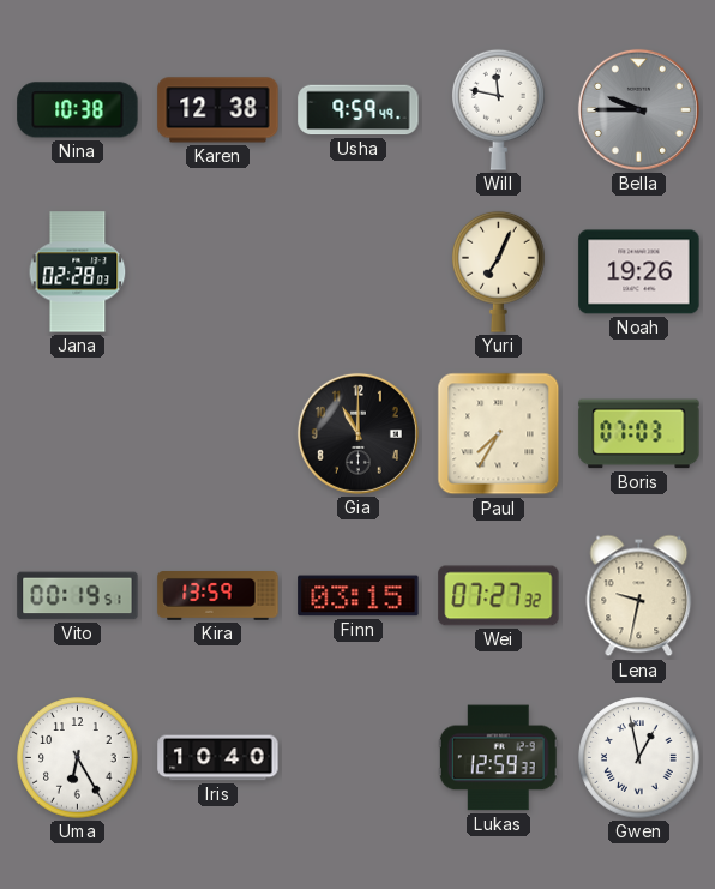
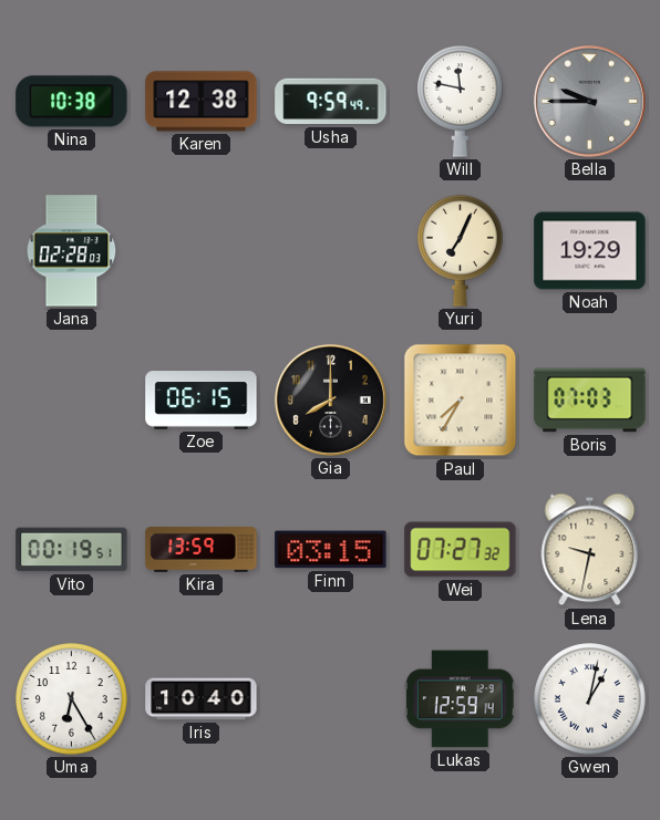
Noah: 19:26 -> 19:29 (590, 251)
Zoe: none -> 06:15 (202, 401)
Gia: 11:00 -> 8:00 (330, 399)
Lukas: 12:59:33 -> 12:59:14 (460, 699)
Gwen: 12:58 -> 1:02 (590, 699)
